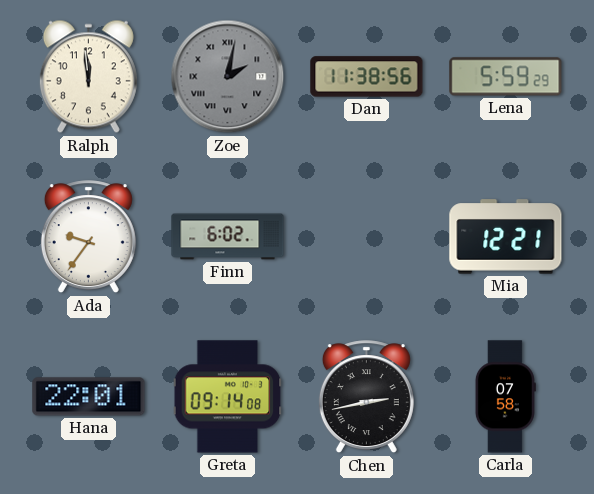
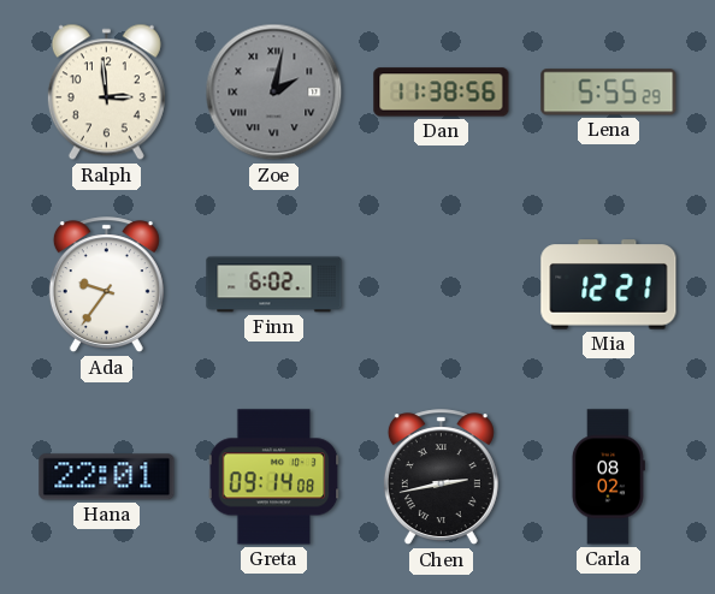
Ralph: 11:59 -> 2:59 (106, 93)
Lena: 5:59 -> 5:55 (609, 93)
Carla: 07:58 -> 08:02 (608, 477)
